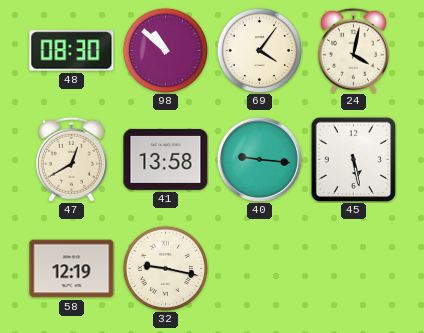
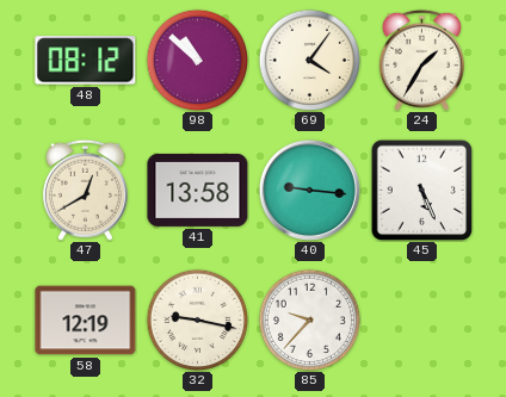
48: 08:30 -> 08:12 (86, 61)
24: 4:02 -> 1:35 (421, 60)
45: 5:28 -> 5:26 (421, 190)
85: none -> 9:37 (309, 320)
